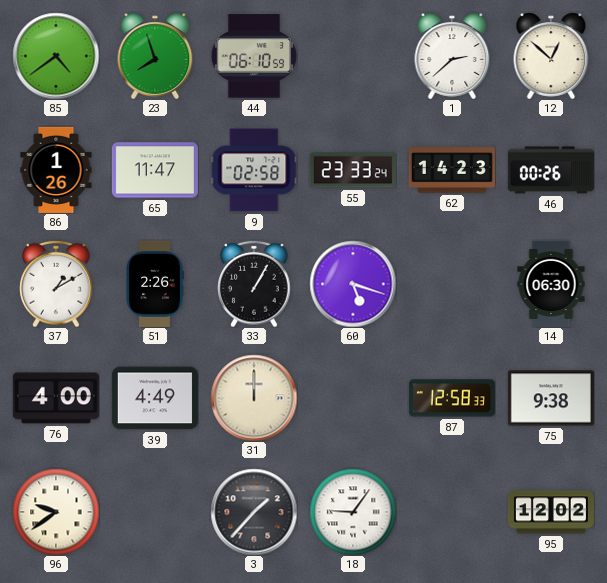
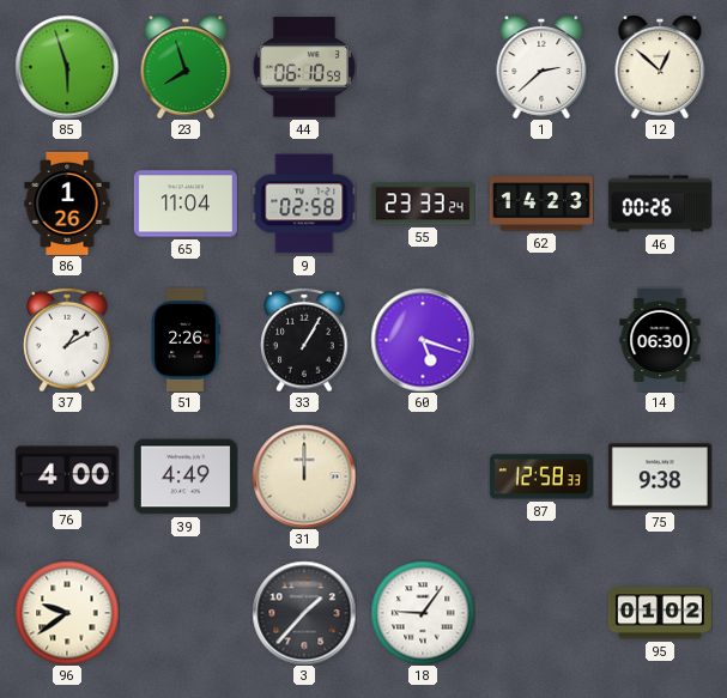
85: 4:39 -> 5:57 (67, 67)
65: 11:47 -> 11:04 (186, 204)
95: 12:02 -> 01:02 (660, 613)
